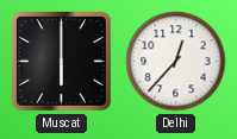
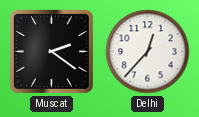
Muscat: 6:00 -> 2:21 (51, 51)
